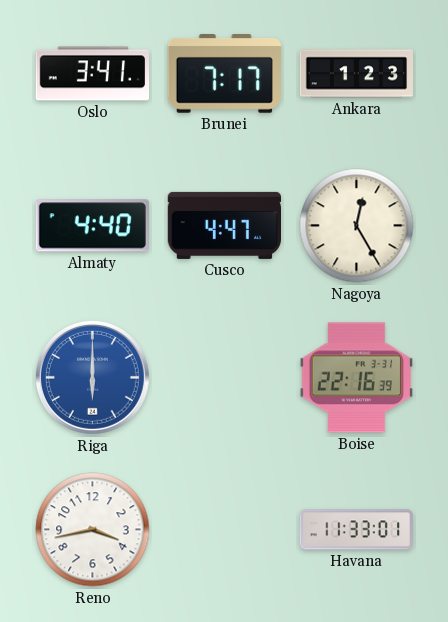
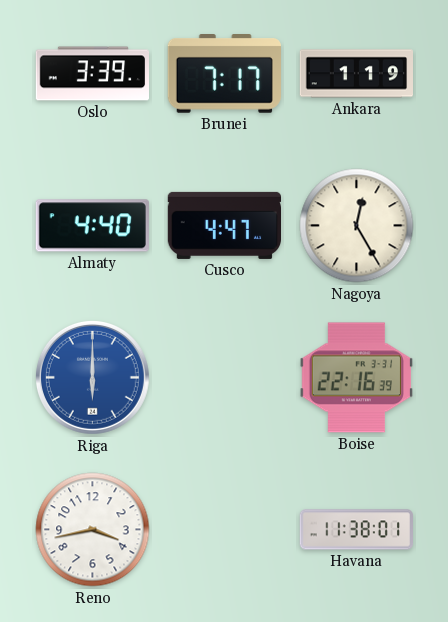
Oslo: 3:41 -> 3:39 (92, 74)
Ankara: 1:23 -> 1:19 (356, 74)
Havana: 11:33 -> 11:38 (356, 530)
